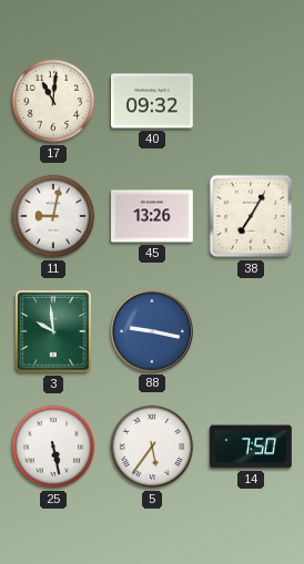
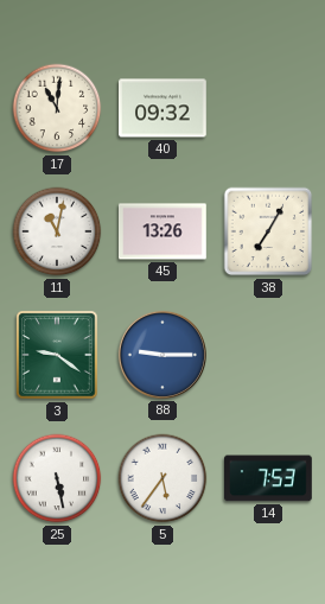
11: 9:02 -> 11:02 (57, 231)
3: 9:59 -> 9:21 (57, 355)
88: 9:17 -> 9:15 (162, 355)
14: 7:50 -> 7:53 (269, 478)
